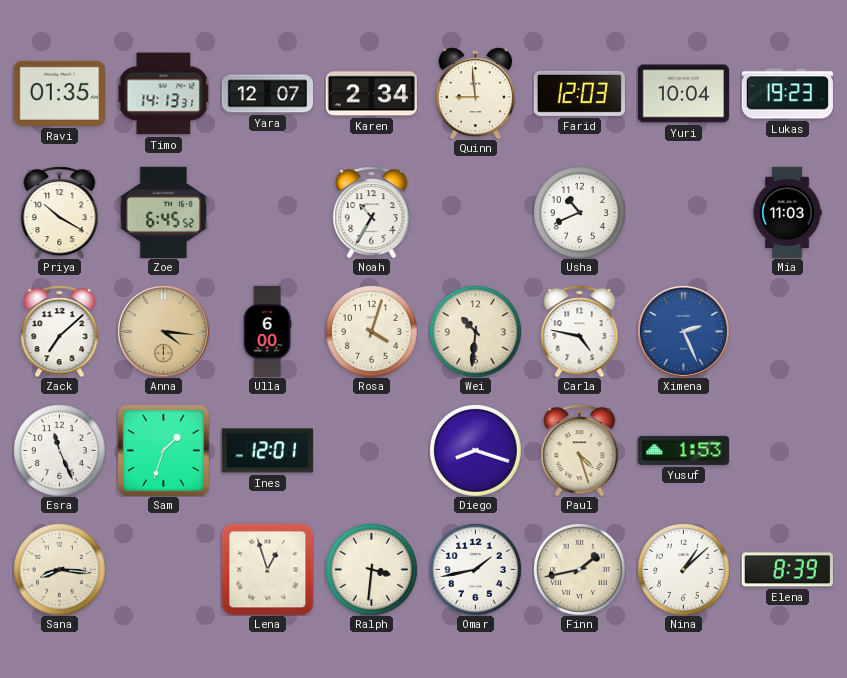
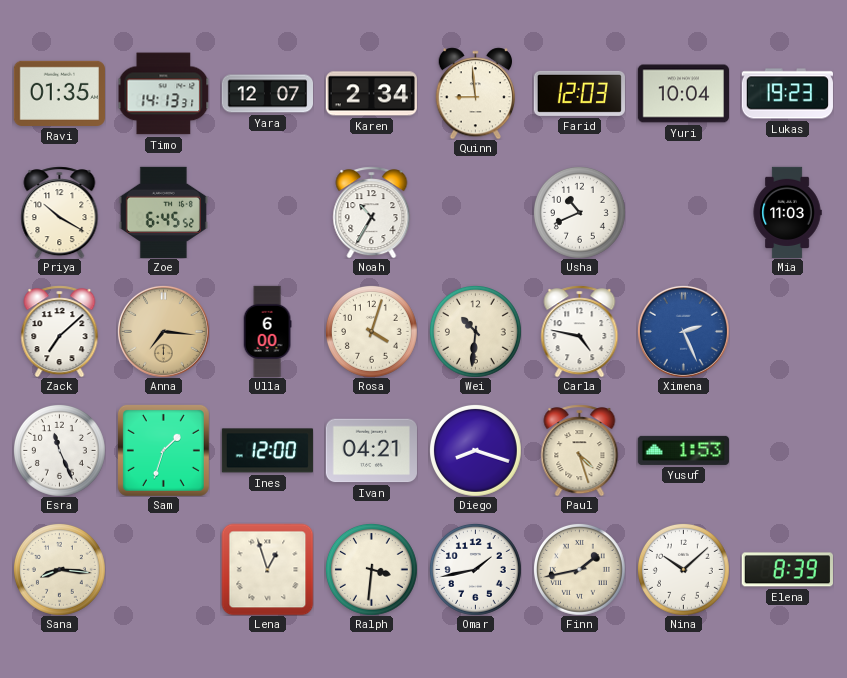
Anna: 4:16 -> 7:16 (163, 331)
Ines: 12:01 -> 12:00 (267, 451)
Ivan: none -> 04:21 (371, 451)
Nina: 1:08 -> 10:08 (683, 569)
